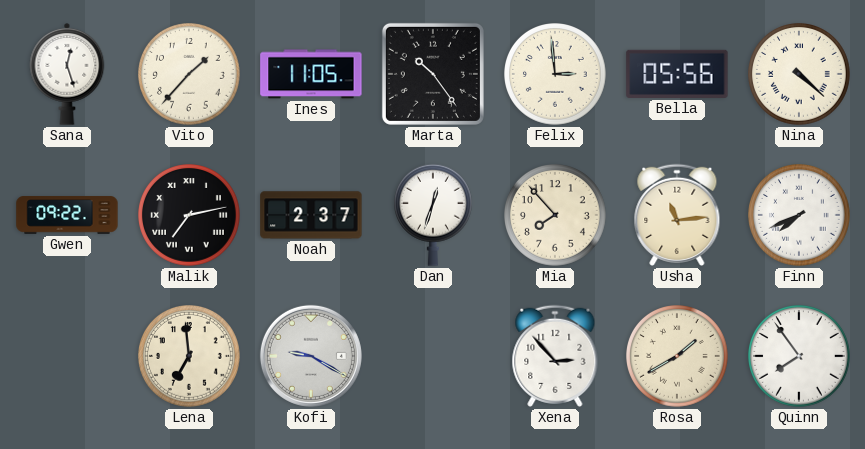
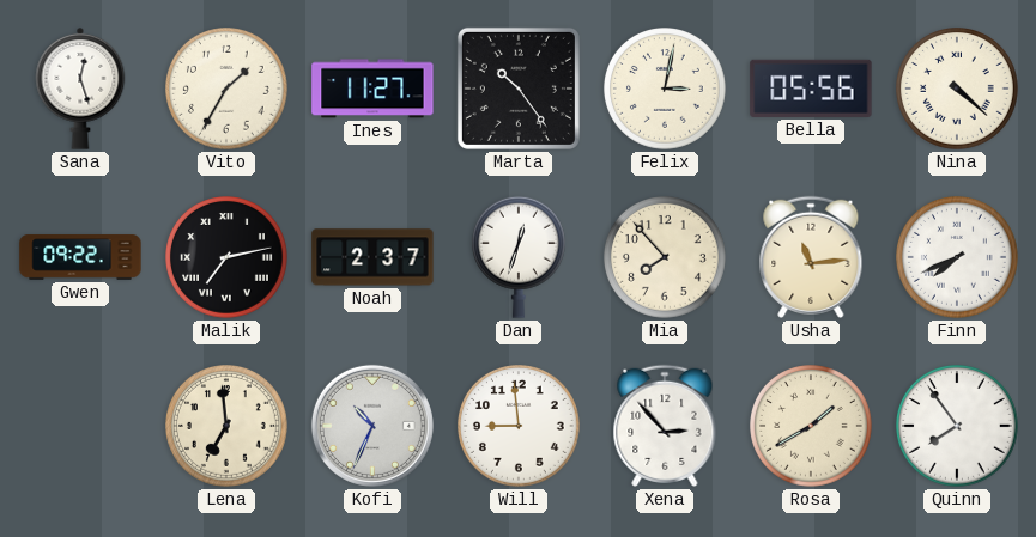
Vito: 1:37 -> 1:35 (228, 90)
Ines: 11:05 -> 11:27 (372, 89)
Felix: 2:59 -> 3:02 (666, 90)
Kofi: 9:20 -> 10:34 (372, 426)
Will: none -> 8:59 (520, 427)
